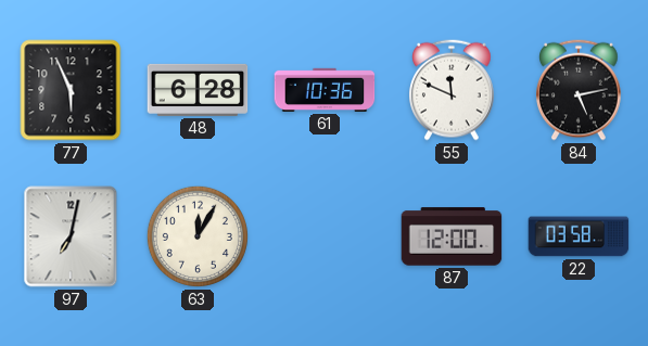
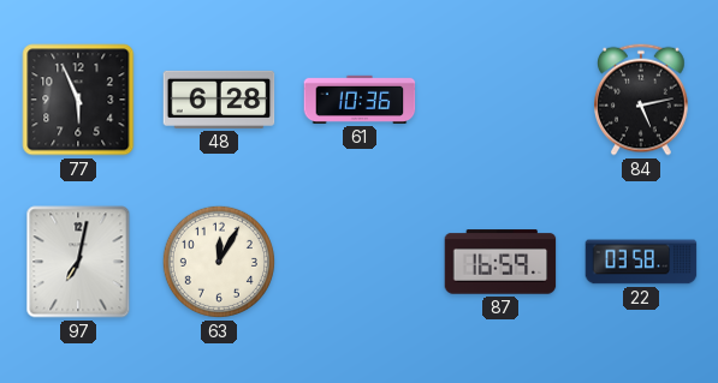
55: 11:49 -> none (453, 90)
87: 12:00 -> 16:59 (500, 262)
